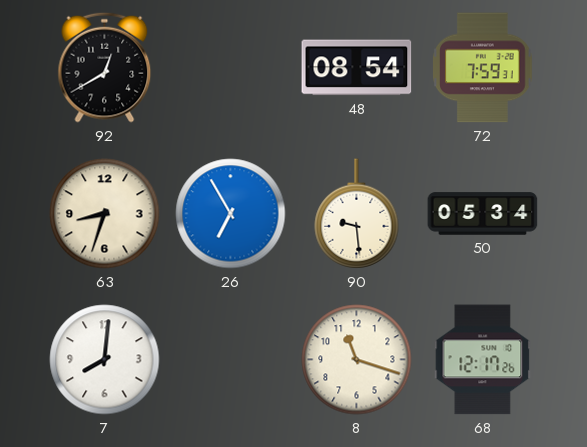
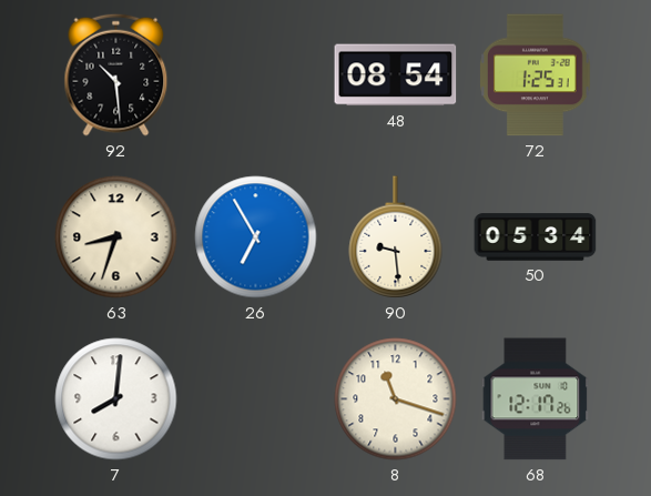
92: 12:40 -> 10:29 (116, 74)
72: 7:59 -> 1:25 (536, 75)
